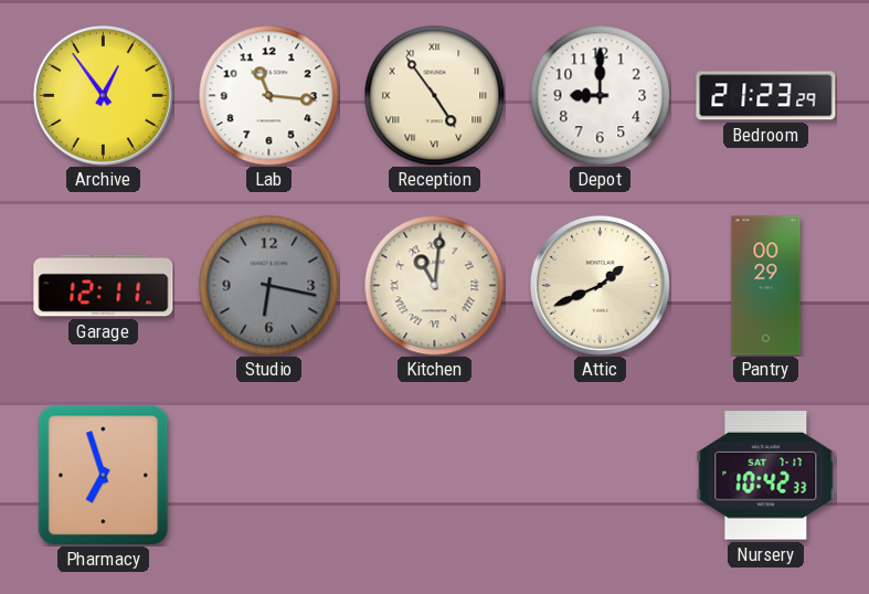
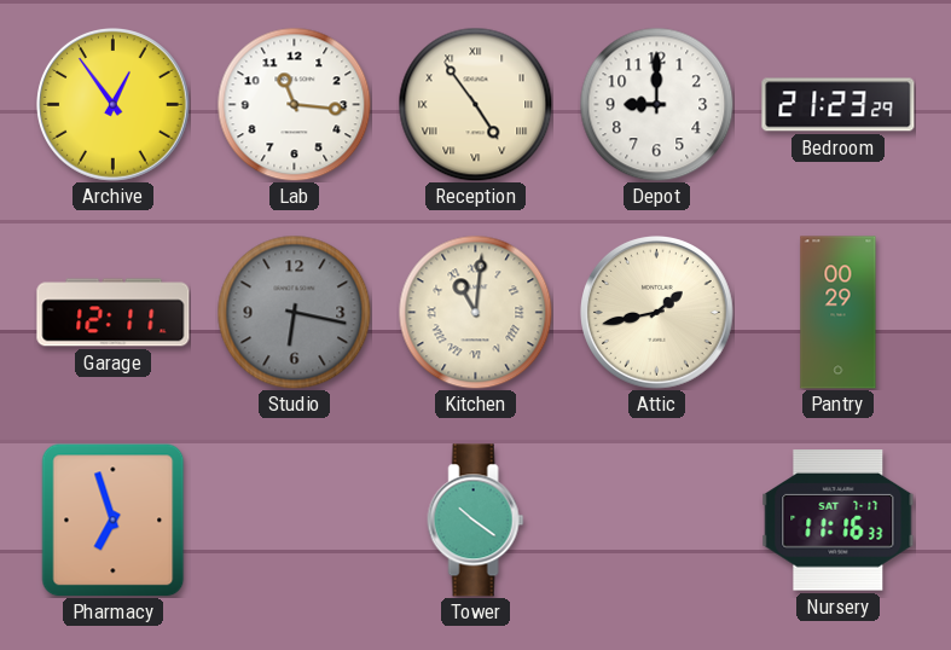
Attic: 1:41 -> 1:43 (657, 313)
Tower: none -> 10:21 (476, 521)
Nursery: 10:42 -> 11:16 (839, 521)
